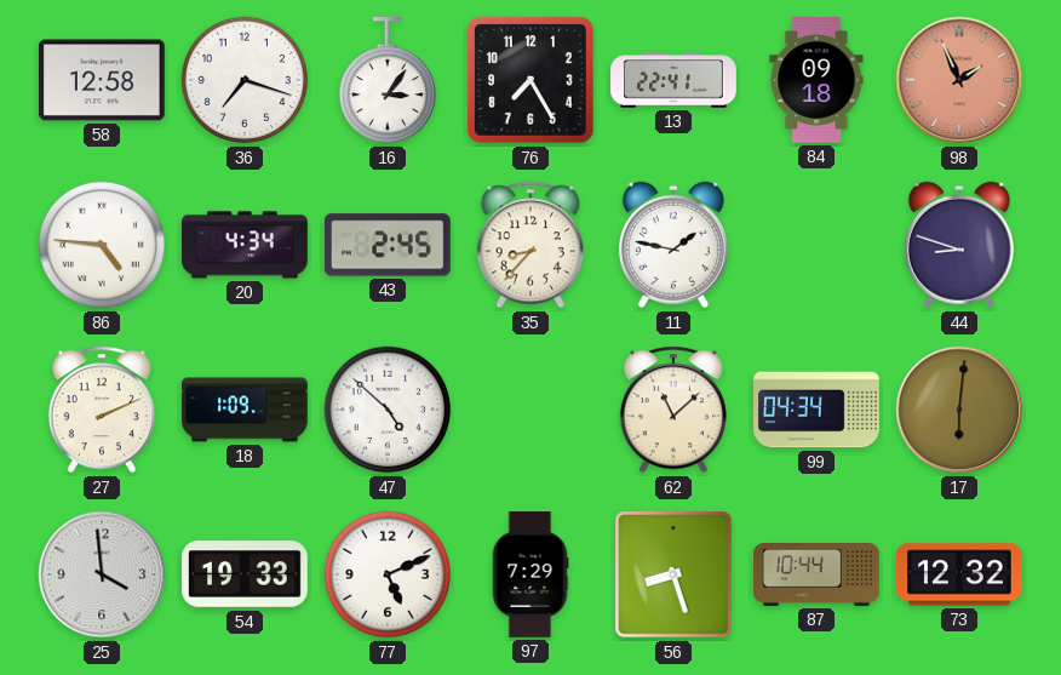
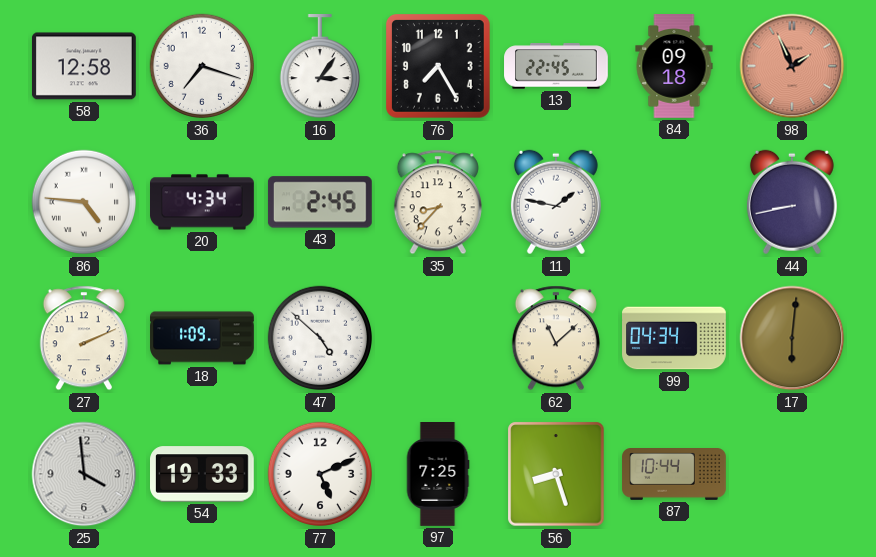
13: 22:41 -> 22:45 (556, 66)
44: 8:48 -> 8:43 (792, 202)
97: 7:29 -> 7:25 (438, 475)
73: 12:32 -> none (959, 574)
